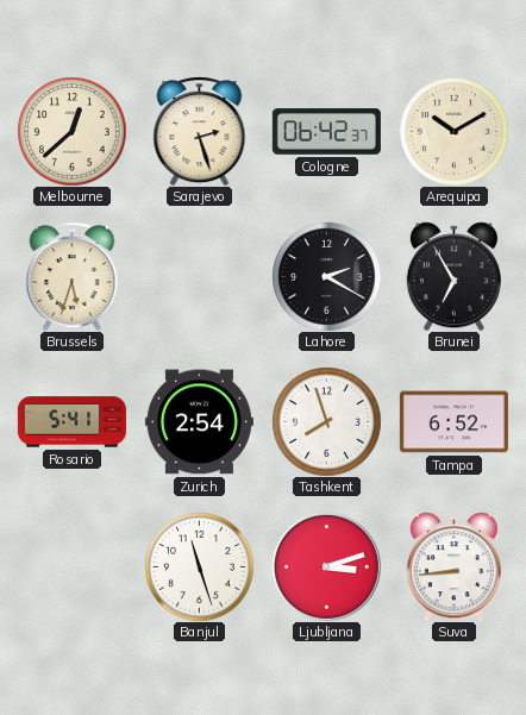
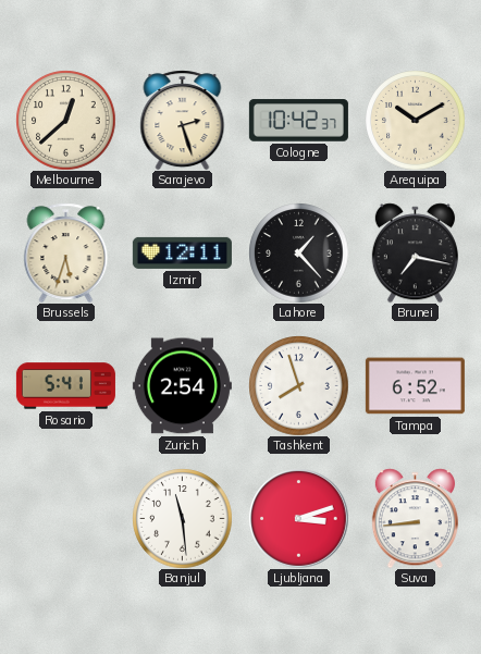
Cologne: 06:42 -> 10:42 (298, 121)
Izmir: none -> 12:11 (182, 252)
Lahore: 2:20 -> 1:23 (298, 252)
Brunei: 6:55 -> 7:17 (415, 252)
Banjul: 11:27 -> 11:29 (182, 518)
